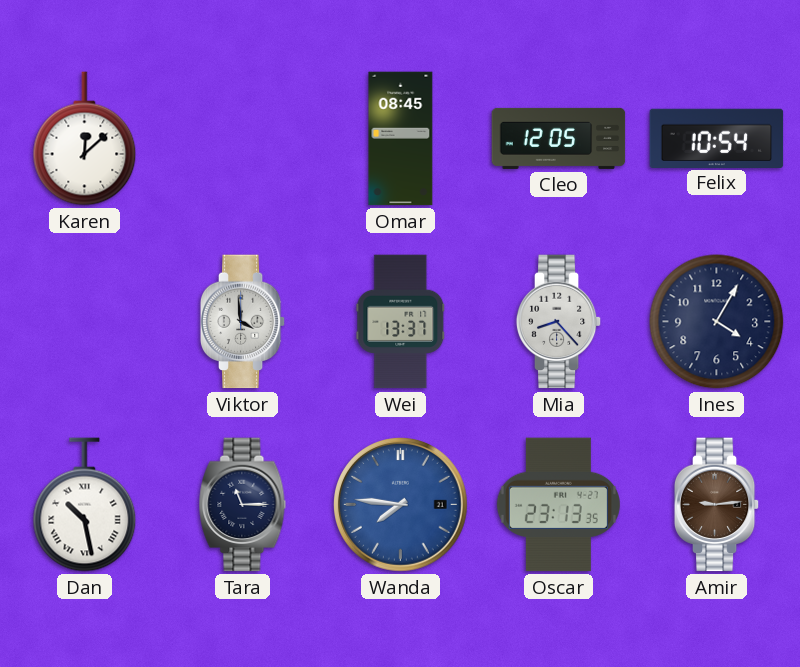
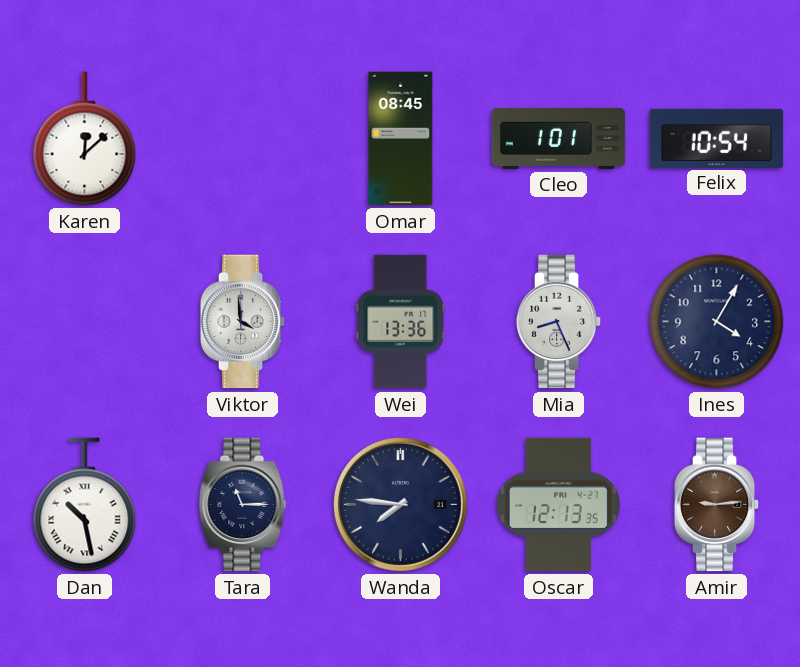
Cleo: 12:05 -> 1:01 (559, 138)
Wei: 13:37 -> 13:36 (401, 322)
Mia: 8:23 -> 8:26 (559, 322)
Wanda dial: blue -> navy (401, 505)
Oscar: 23:13 -> 12:13 (558, 505)
